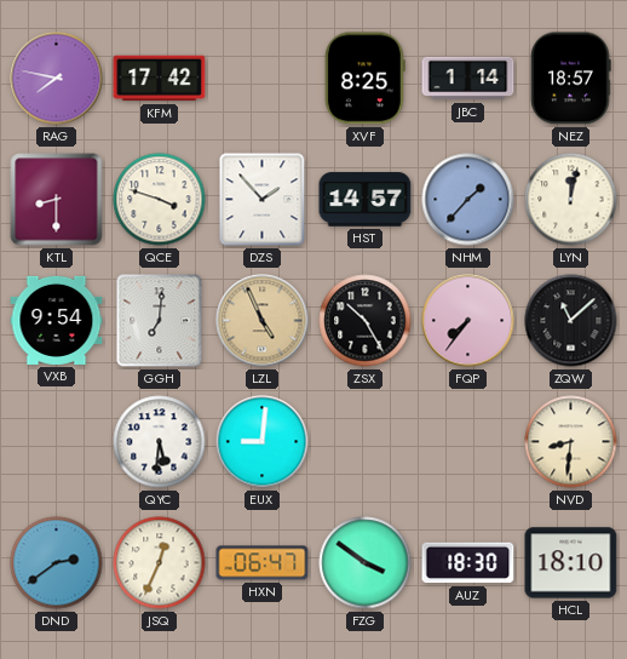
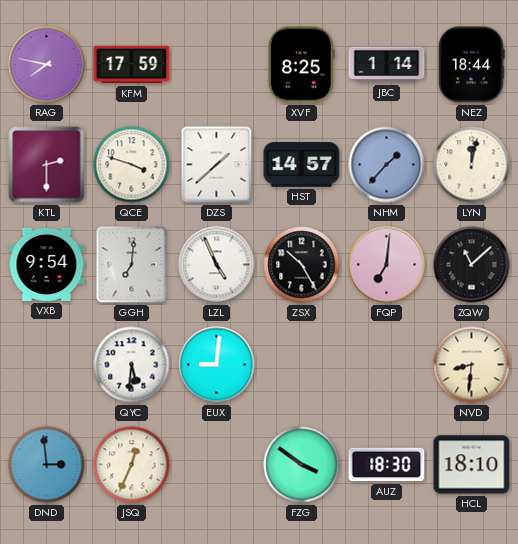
KFM: 17:42 -> 17:59 (132, 65)
NEZ: 18:57 -> 18:44 (472, 65)
KTL: 8:30 -> 2:30 (47, 165)
DZS: 1:53 -> 1:38 (217, 165)
LZL dial: champagne -> white (217, 265)
FQP: 7:36 -> 7:01 (387, 265)
DND: 2:39 -> 2:59 (47, 465)
HXN: 06:47 -> none (263, 563)
